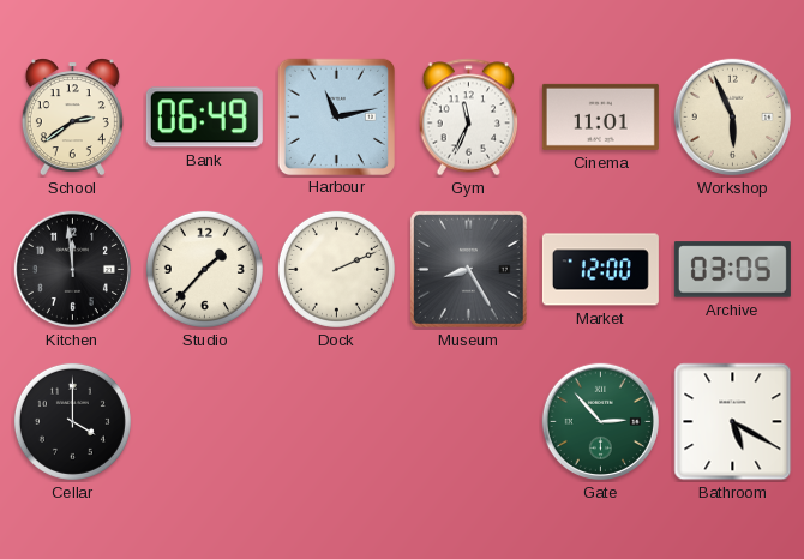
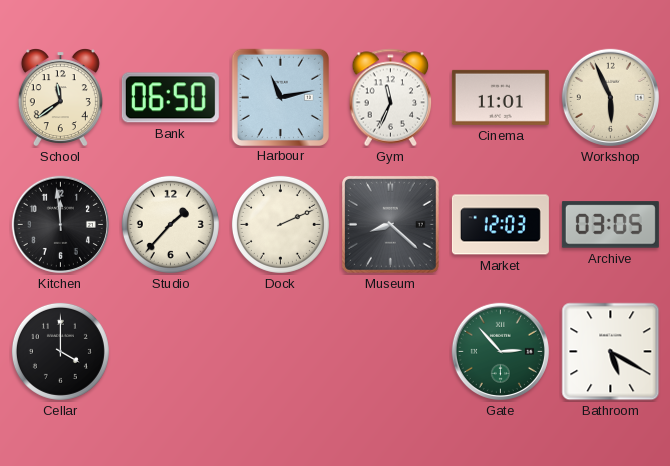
School: 2:39 -> 11:39 (60, 98)
Bank: 06:49 -> 06:50 (170, 98)
Museum: 8:25 -> 8:22 (390, 224)
Market: 12:00 -> 12:03 (500, 225)
